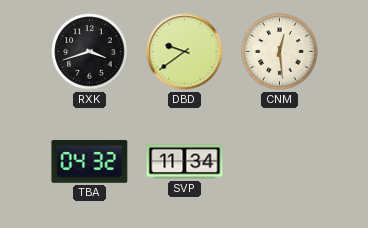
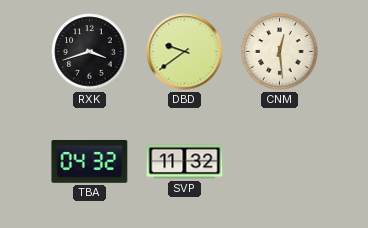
SVP: 11:34 -> 11:32 (185, 162)
